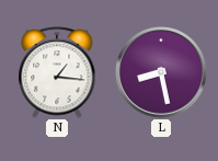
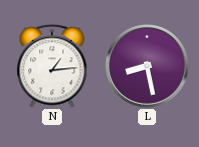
N: 1:16 -> 1:14 (52, 66)
